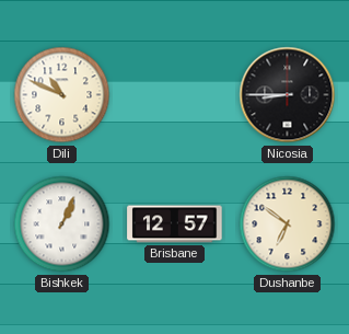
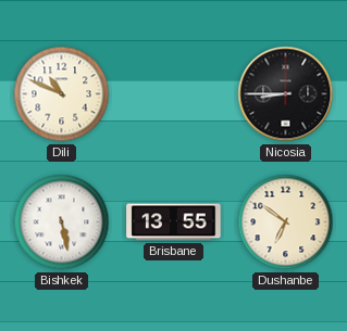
Bishkek: 1:04 -> 5:28 (62, 222)
Brisbane: 12:57 -> 13:55 (174, 222)
